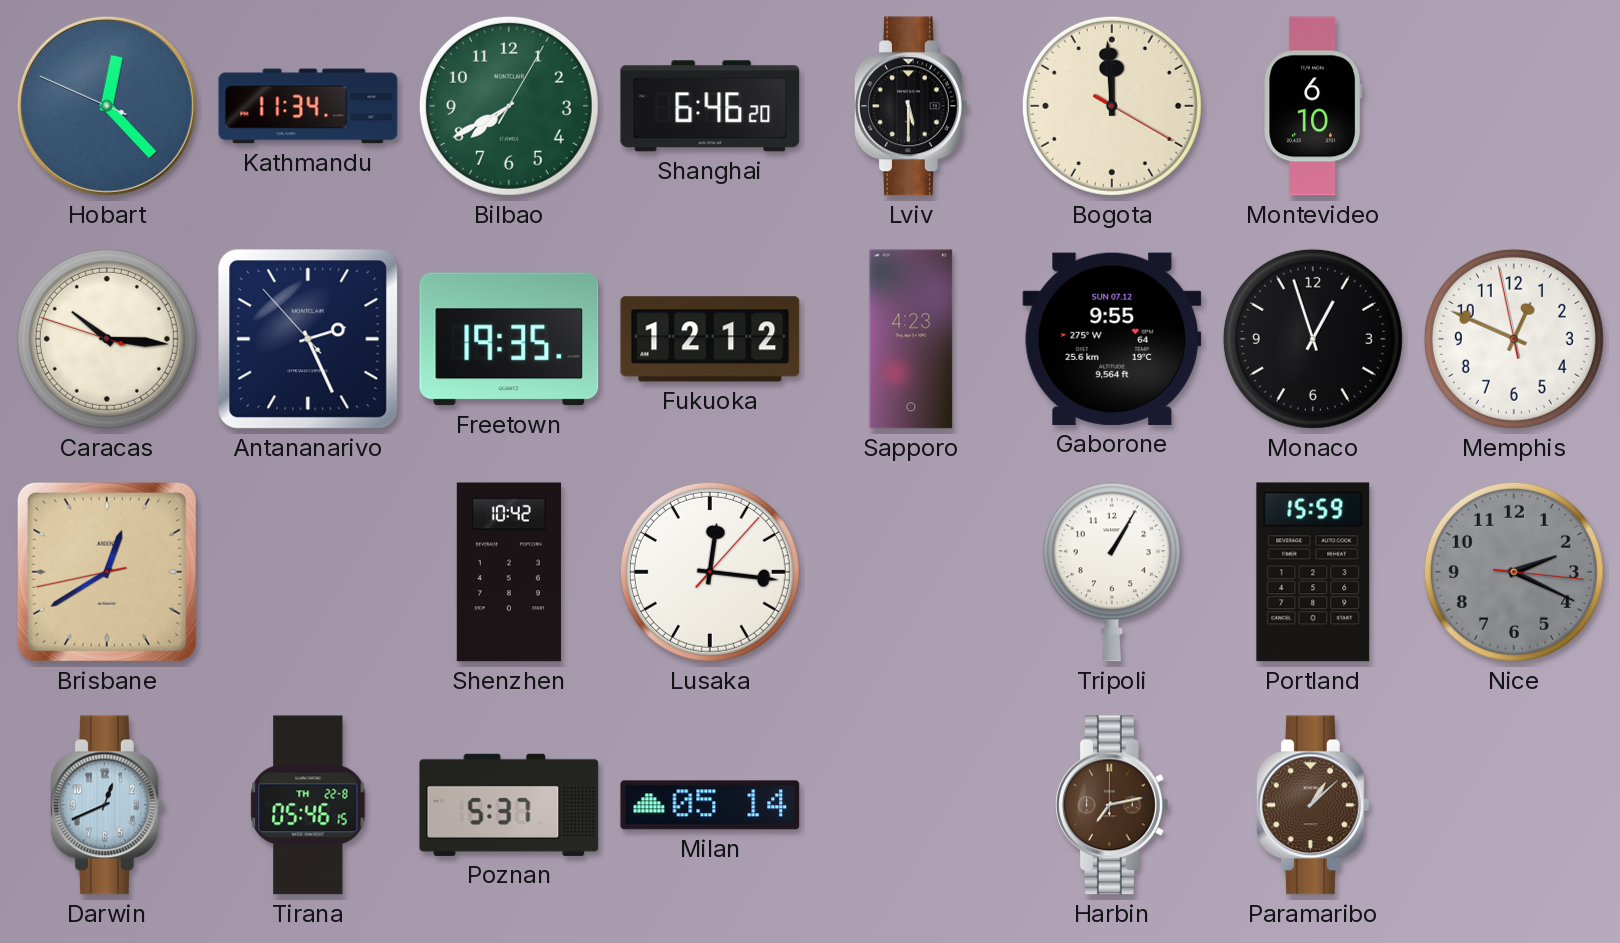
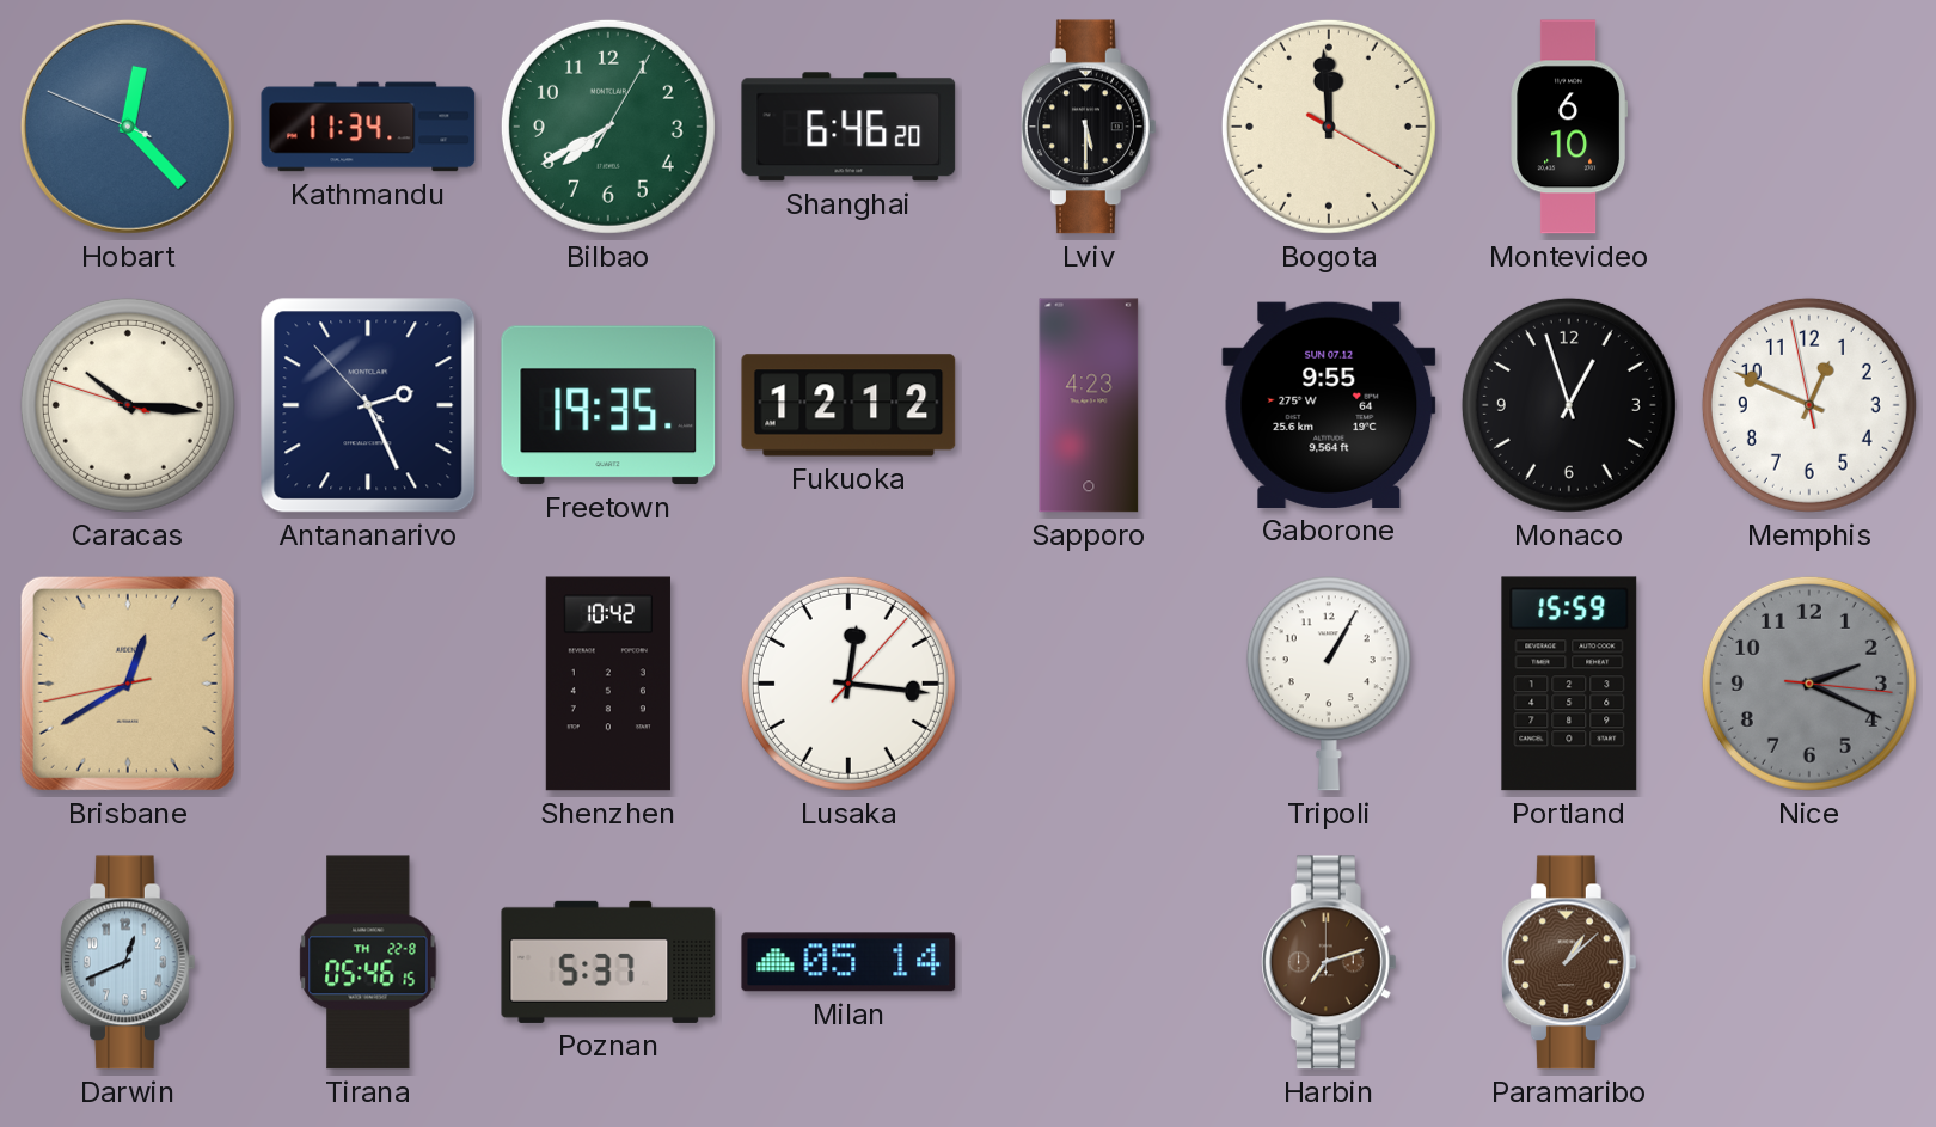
Harbin: 7:13 -> 7:12 (1329, 962)
